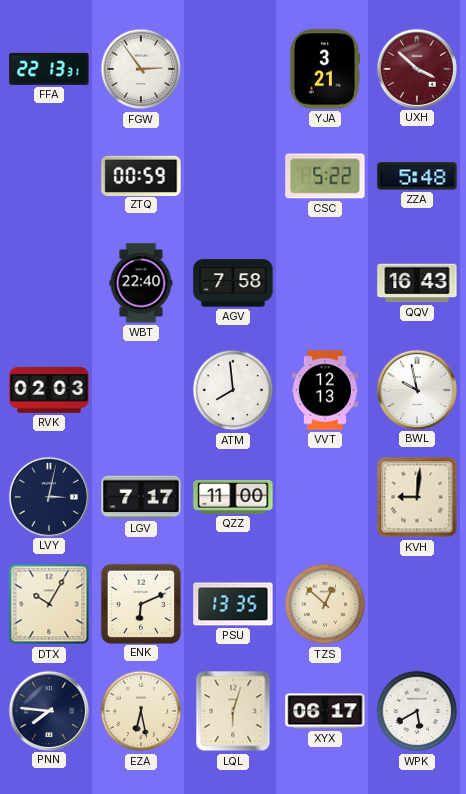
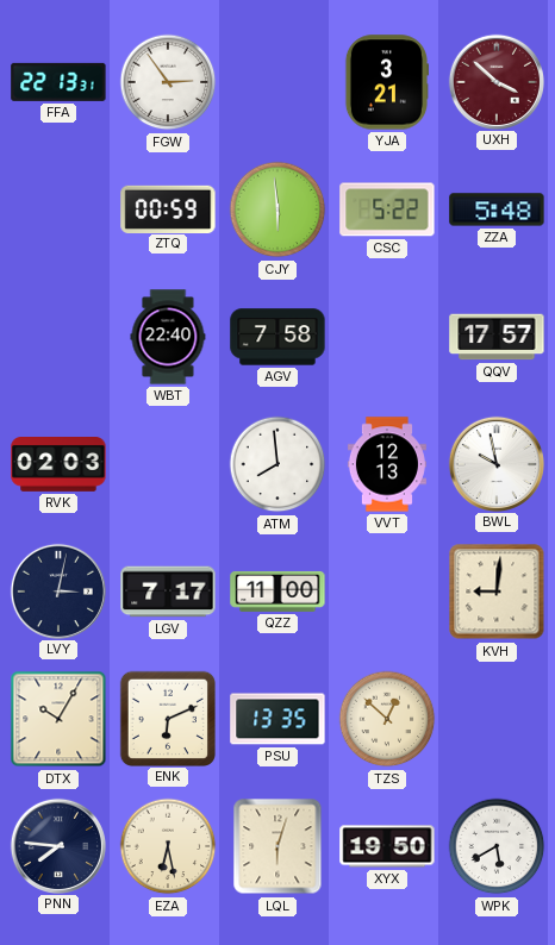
CJY: none -> 5:59 (277, 209)
QQV: 16:43 -> 17:57 (497, 337)
XYX: 06:17 -> 19:50 (387, 846)
